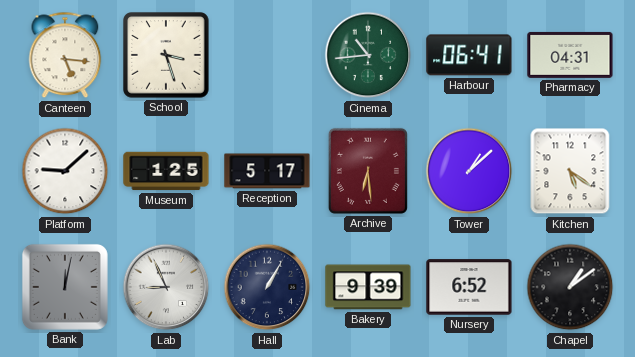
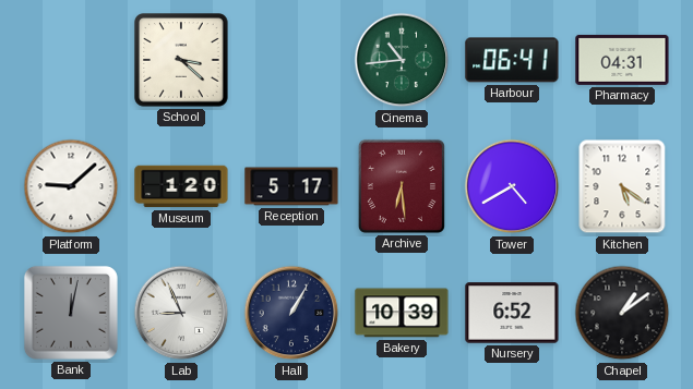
Canteen: 5:16 -> none (65, 55)
School: 3:27 -> 3:22 (181, 60)
Museum: 1:25 -> 1:20 (181, 186)
Tower: 1:08 -> 4:40 (512, 186)
Bakery: 9:39 -> 10:39 (402, 313)
